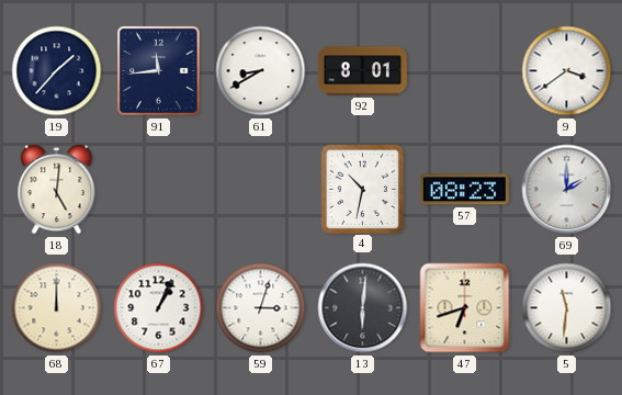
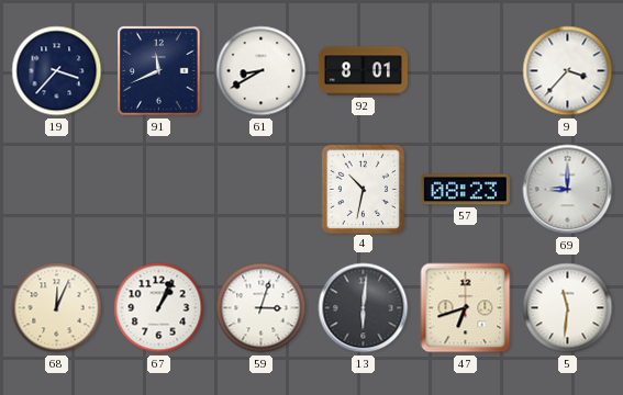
19: 1:37 -> 3:37 (57, 71)
91: 11:44 -> 11:41 (159, 71)
9: 3:39 -> 3:37 (568, 71)
18: 5:01 -> none (57, 190)
69: 2:00 -> 9:00 (568, 190)
68: 12:00 -> 12:04 (57, 308)
